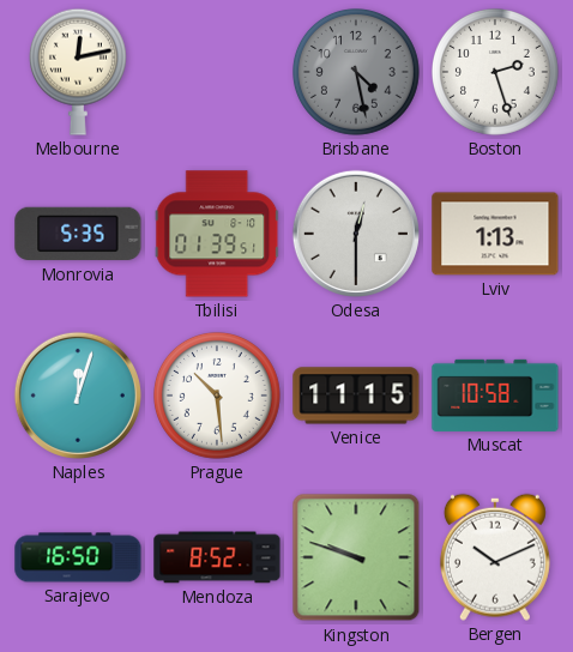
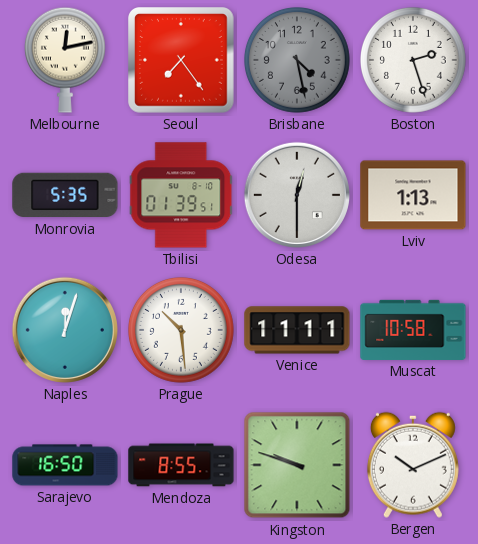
Seoul: none -> 7:24 (182, 61)
Venice: 11:15 -> 11:11 (297, 330)
Mendoza: 8:52 -> 8:55 (181, 465)
